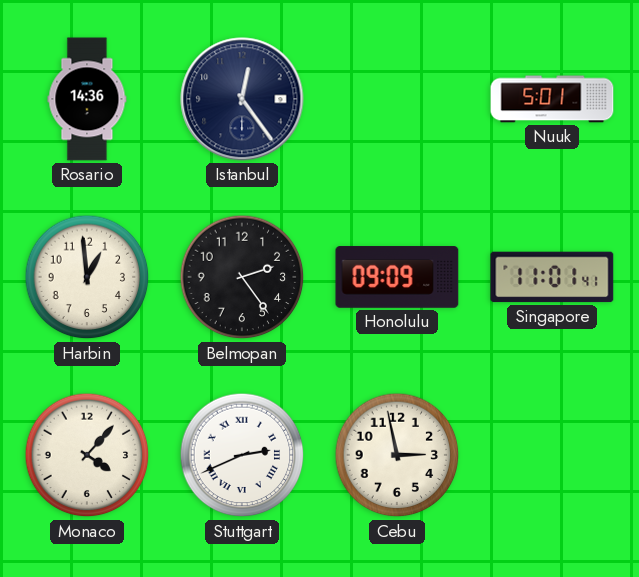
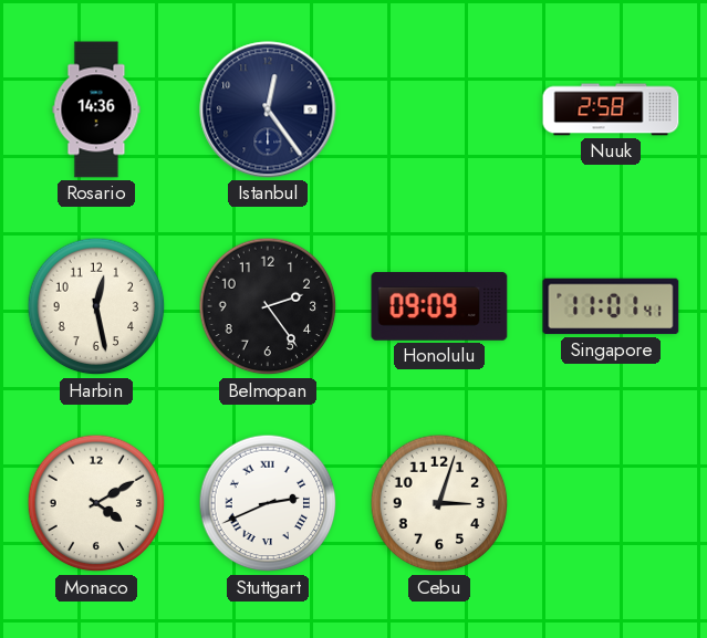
Nuuk: 5:01 -> 2:58 (611, 109)
Harbin: 12:59 -> 12:28 (96, 306)
Monaco: 4:07 -> 4:10 (96, 503)
Cebu: 2:58 -> 3:03 (439, 503)
